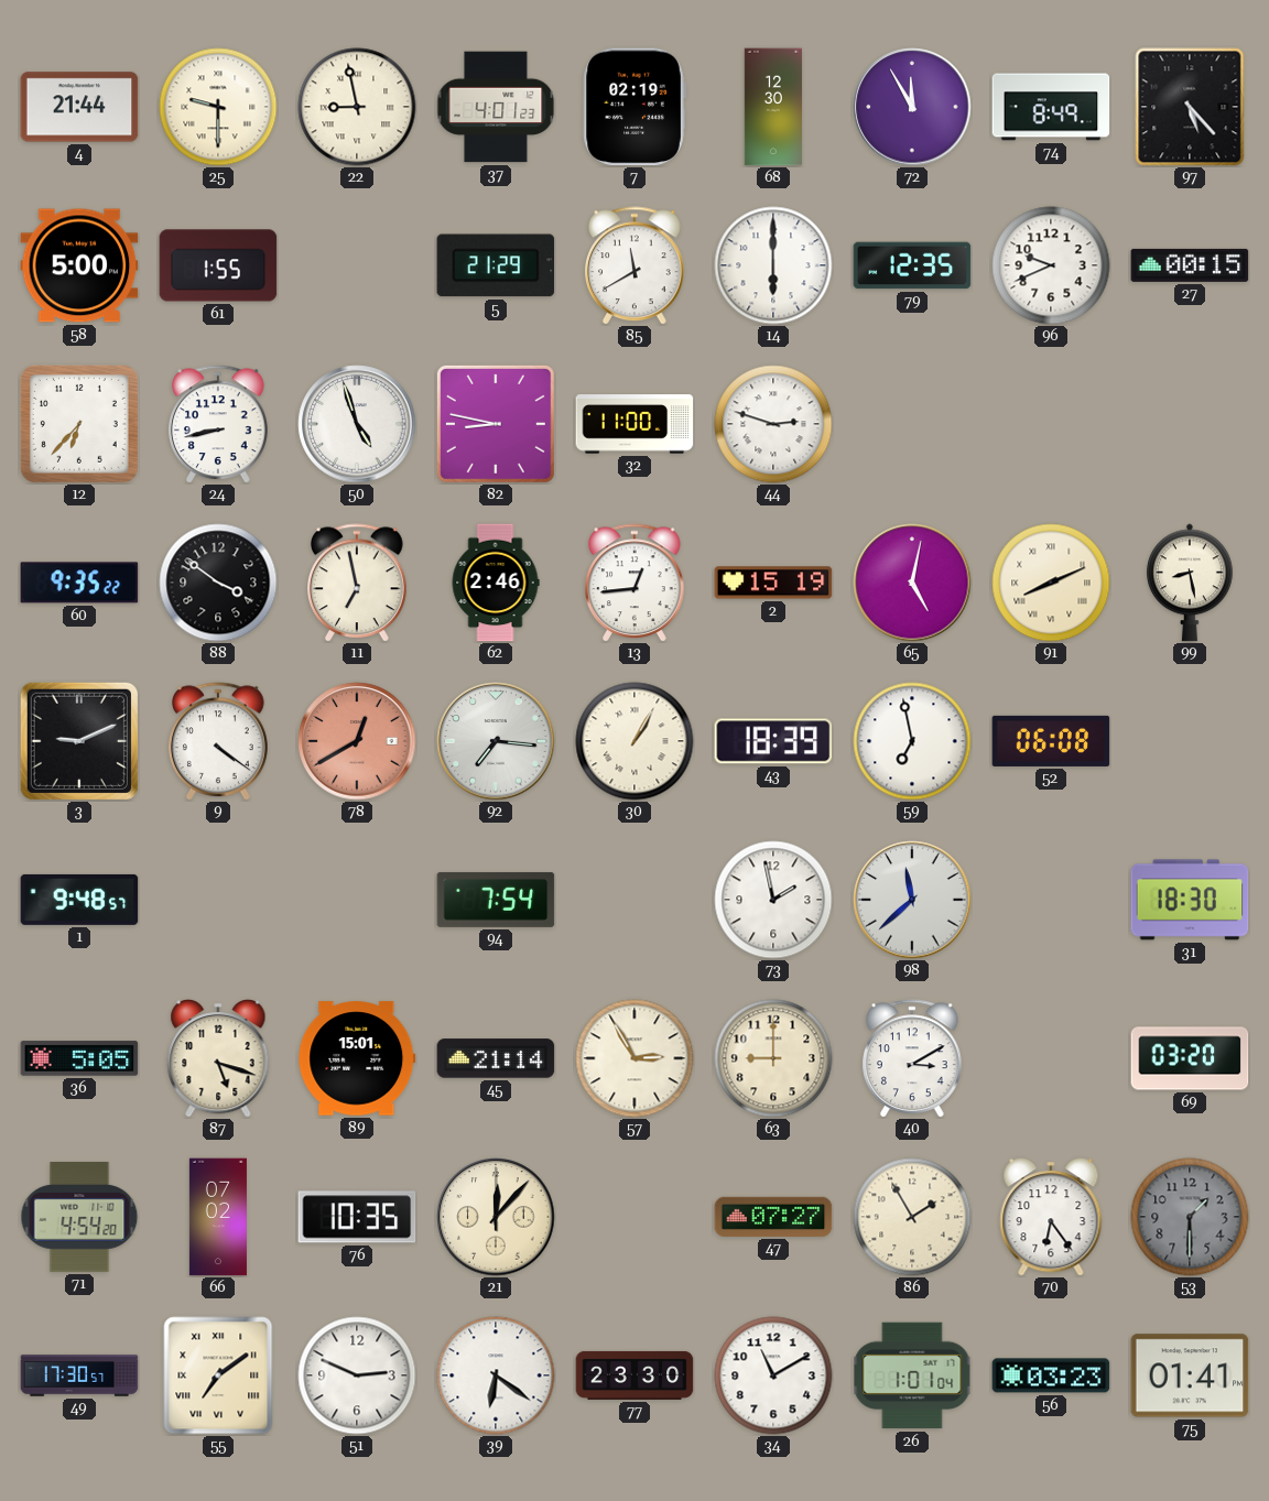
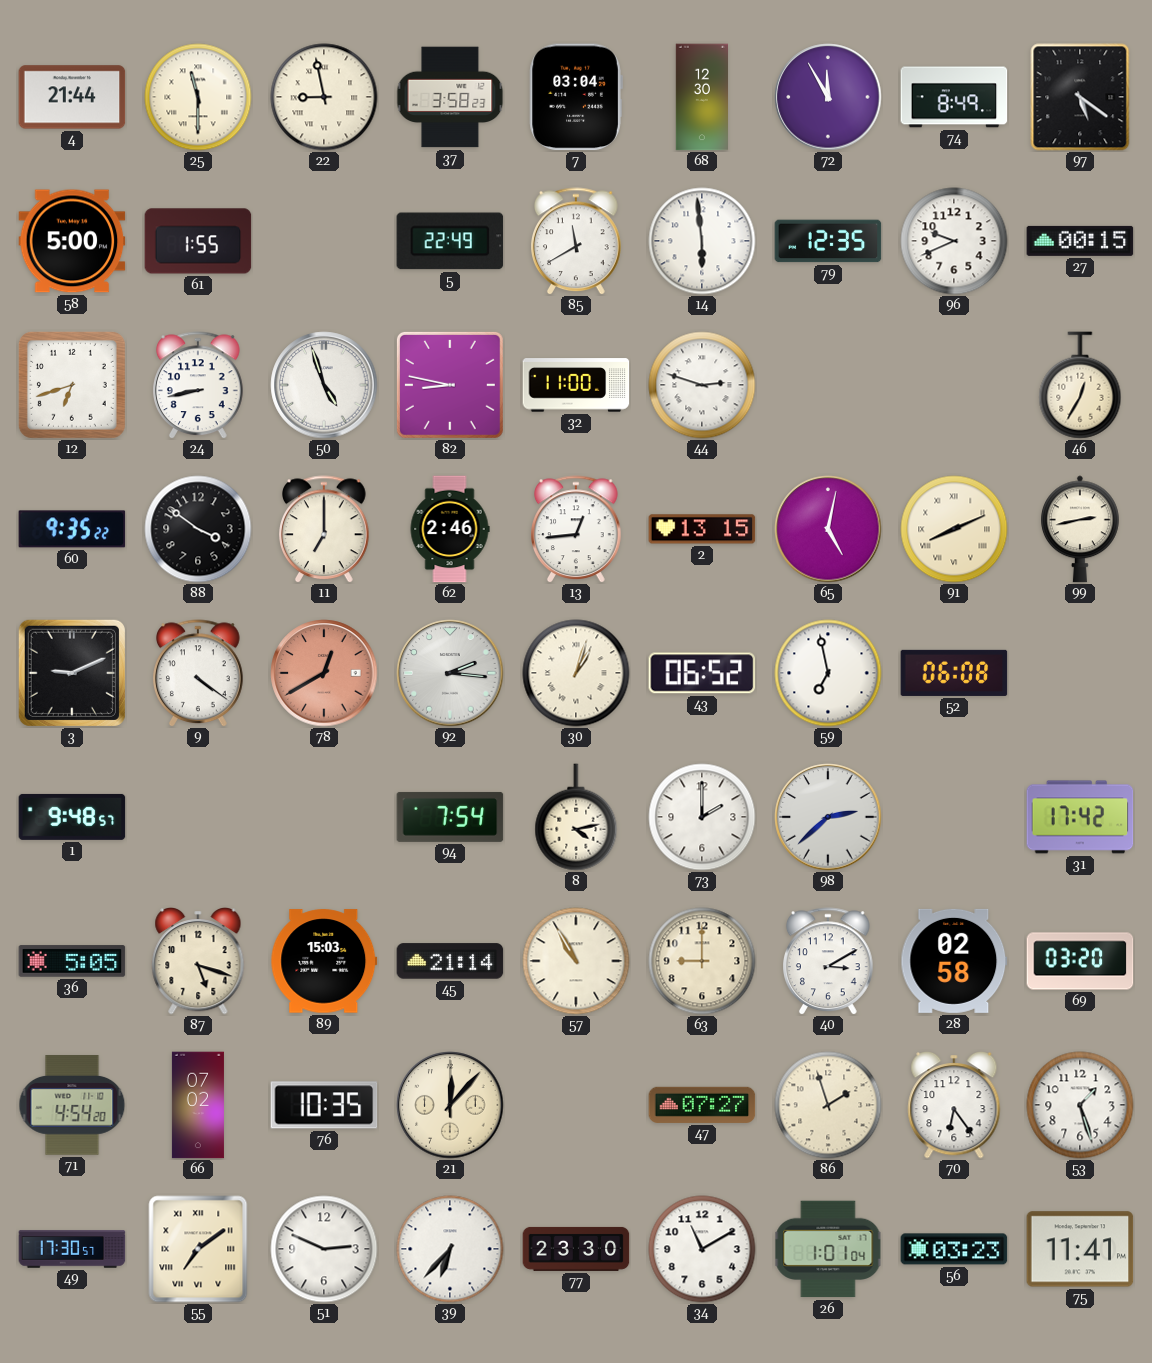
25: 9:30 -> 11:30 (198, 97)
37: 4:01 -> 3:58 (450, 97)
7: 02:19 -> 03:04 (576, 97)
97: 5:23 -> 5:21 (1080, 97)
5: 21:29 -> 22:49 (450, 241)
14: 6:00 -> 5:59 (702, 241)
12: 6:37 -> 6:42 (72, 385)
46: none -> 12:35 (1080, 385)
11: 6:58 -> 7:00 (325, 529)
2: 15:19 -> 13:15 (702, 529)
99: 8:28 -> 2:43 (1081, 529)
92: 7:16 -> 2:16 (450, 673)
30: 1:05 -> 1:03 (576, 673)
43: 18:39 -> 06:52 (702, 673)
8: none -> 4:13 (576, 817)
73: 1:58 -> 2:00 (702, 817)
98: 11:38 -> 2:38 (828, 817)
31: 18:30 -> 17:42 (1080, 817)
89: 15:01 -> 15:03 (324, 961)
57: 2:55 -> 10:55 (576, 961)
28: none -> 02:58 (954, 961)
86: 1:55 -> 1:57 (828, 1105)
53: 1:30 -> 1:27 (1080, 1105)
53 dial: grey -> white (1080, 1105)
39: 6:21 -> 6:37 (450, 1249)
75: 01:41 -> 11:41 (1080, 1249)
